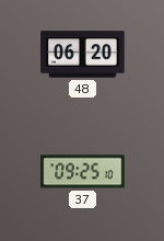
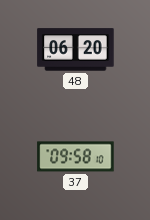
37: 09:25 -> 09:58 (76, 157)
